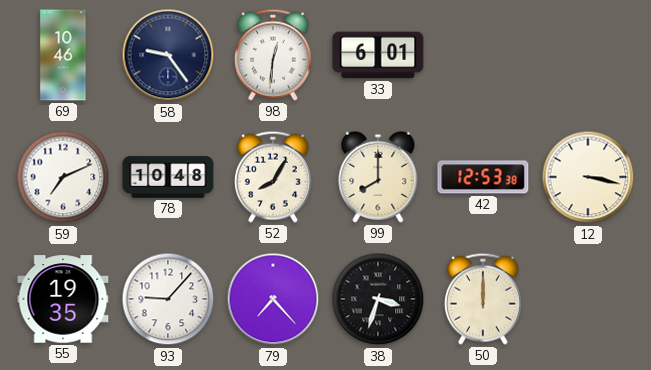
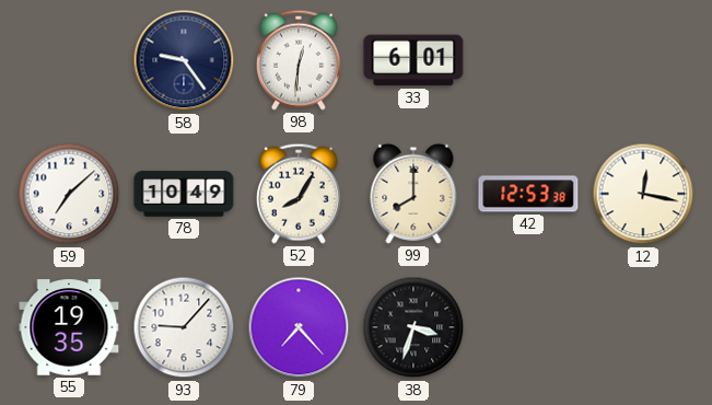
69: 10:46 -> none (63, 55)
59: 7:11 -> 7:08 (69, 194)
78: 10:48 -> 10:49 (184, 194)
12: 3:17 -> 12:17 (643, 194)
50: 12:00 -> none (483, 299)
